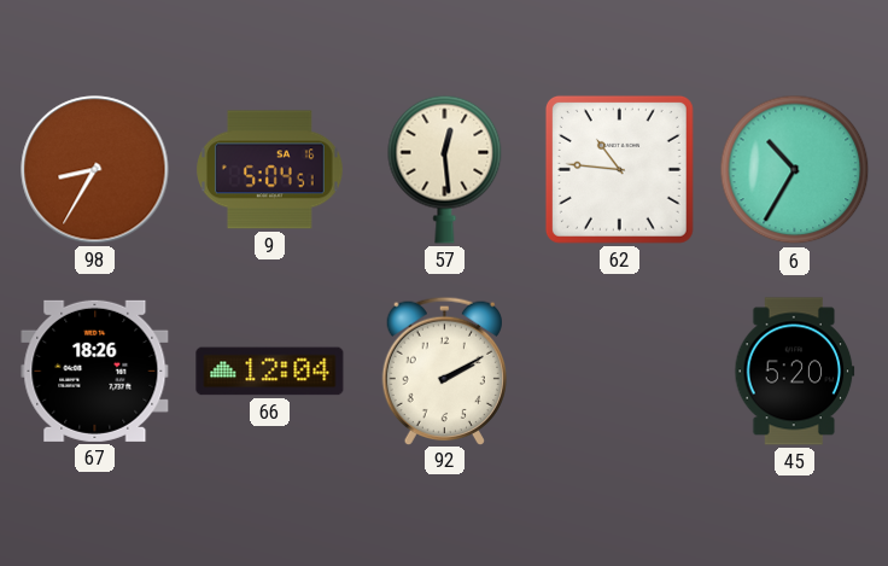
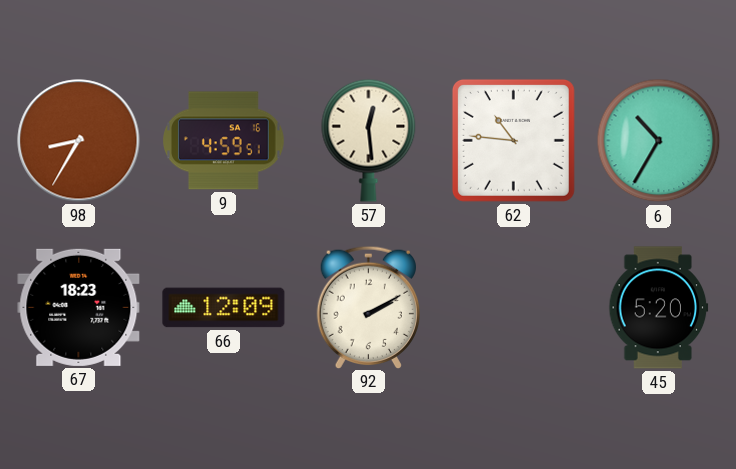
9: 5:04 -> 4:59 (224, 141)
67: 18:26 -> 18:23 (79, 307)
66: 12:04 -> 12:09 (224, 308)
